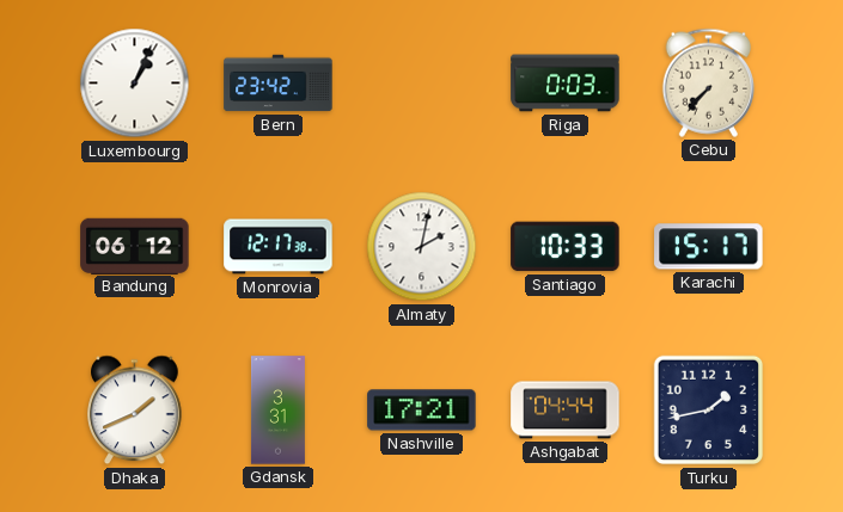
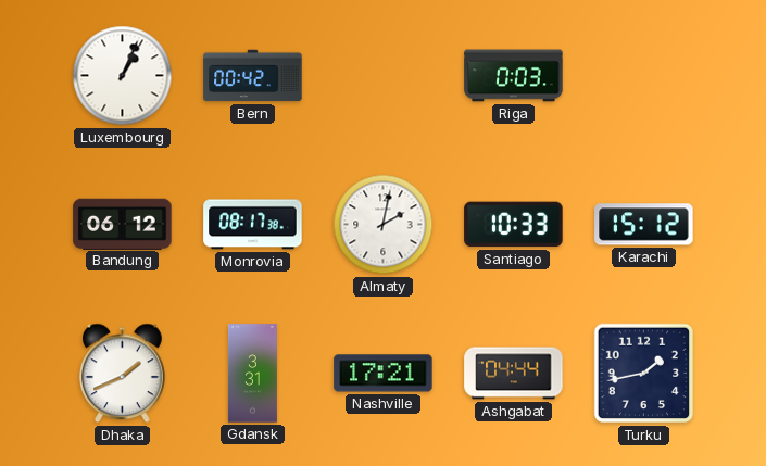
Bern: 23:42 -> 00:42 (253, 76)
Cebu: 7:37 -> none (708, 82)
Monrovia: 12:17 -> 08:17 (253, 225)
Karachi: 15:17 -> 15:12 (644, 225)
